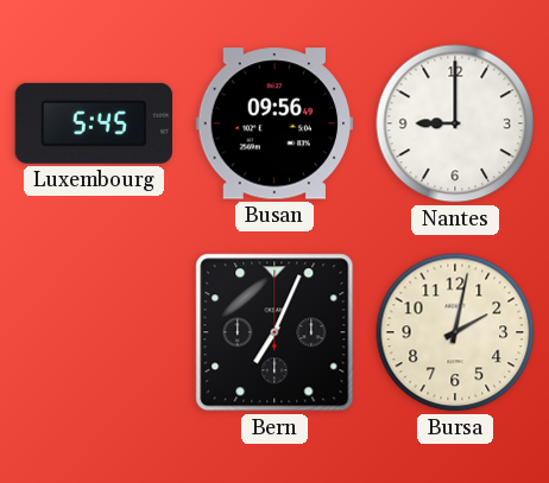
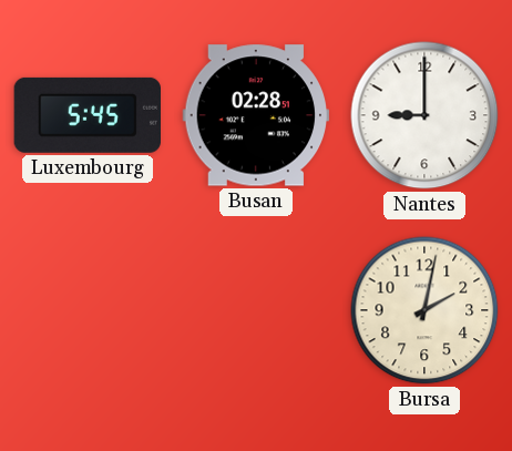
Busan: 09:56 -> 02:28 (256, 115)
Bern: 7:04 -> none (274, 332)
